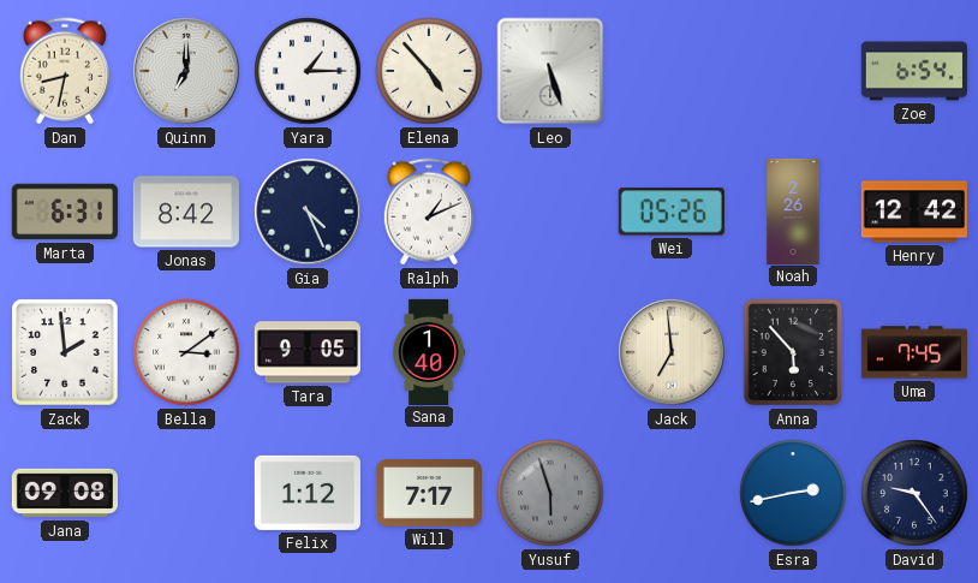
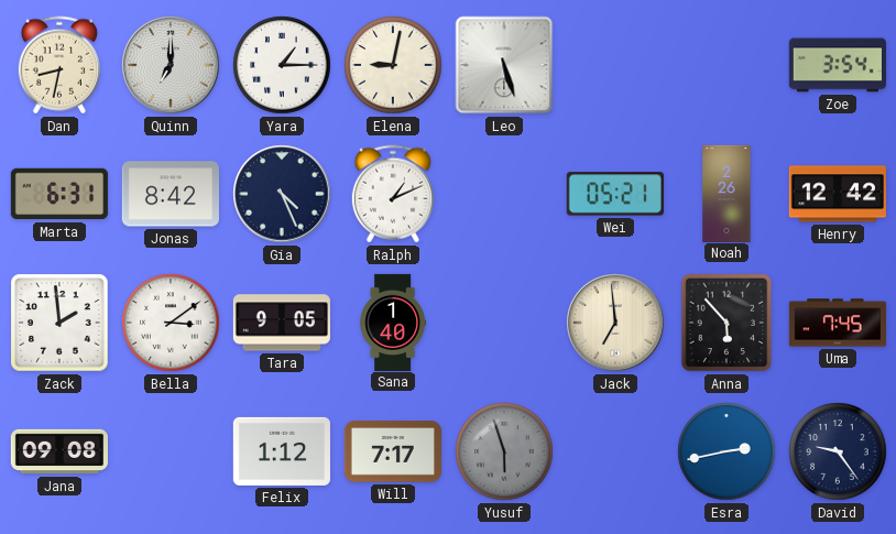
Elena: 4:53 -> 9:02 (393, 65)
Zoe: 6:54 -> 3:54 (838, 65)
Wei: 05:26 -> 05:21 (615, 194)
